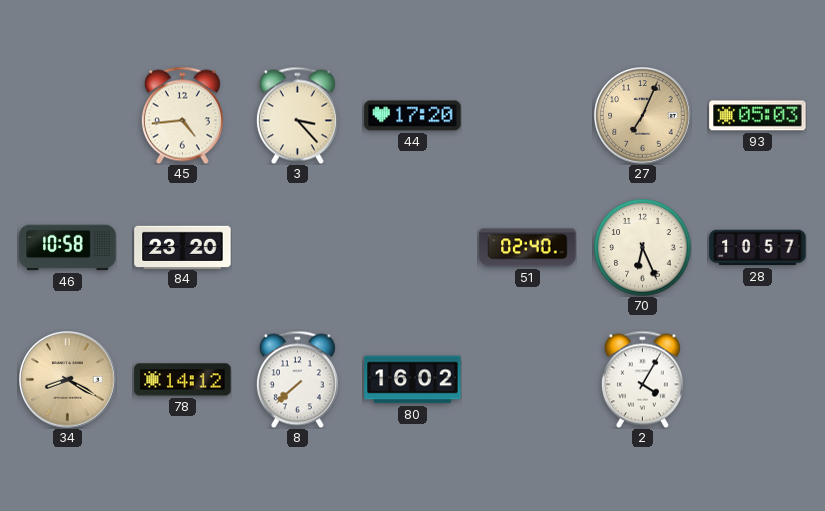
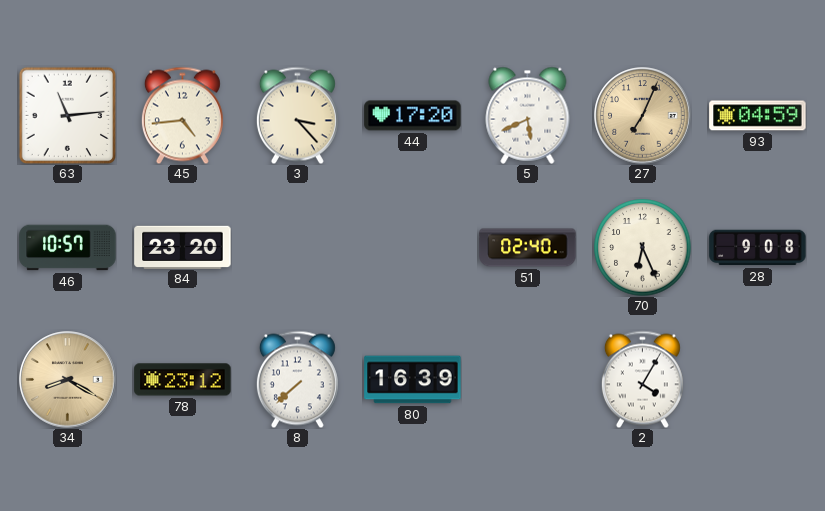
63: none -> 11:14 (67, 115)
5: none -> 5:41 (528, 115)
93: 05:03 -> 04:59 (758, 116)
46: 10:58 -> 10:57 (68, 248)
28: 10:57 -> 9:08 (758, 248)
78: 14:12 -> 23:12 (183, 380)
80: 16:02 -> 16:39 (413, 380)
